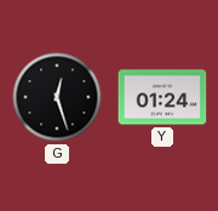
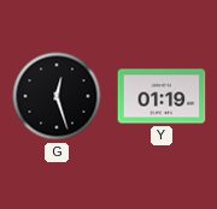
Y: 01:24 -> 01:19 (162, 96)
